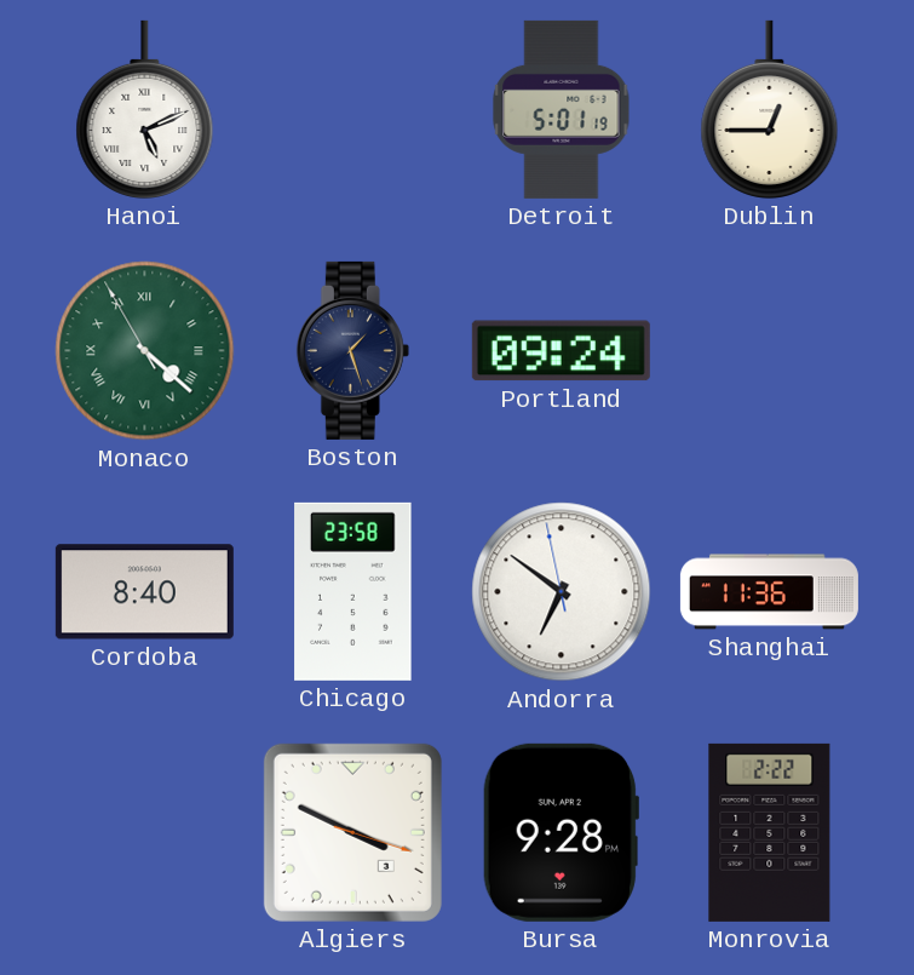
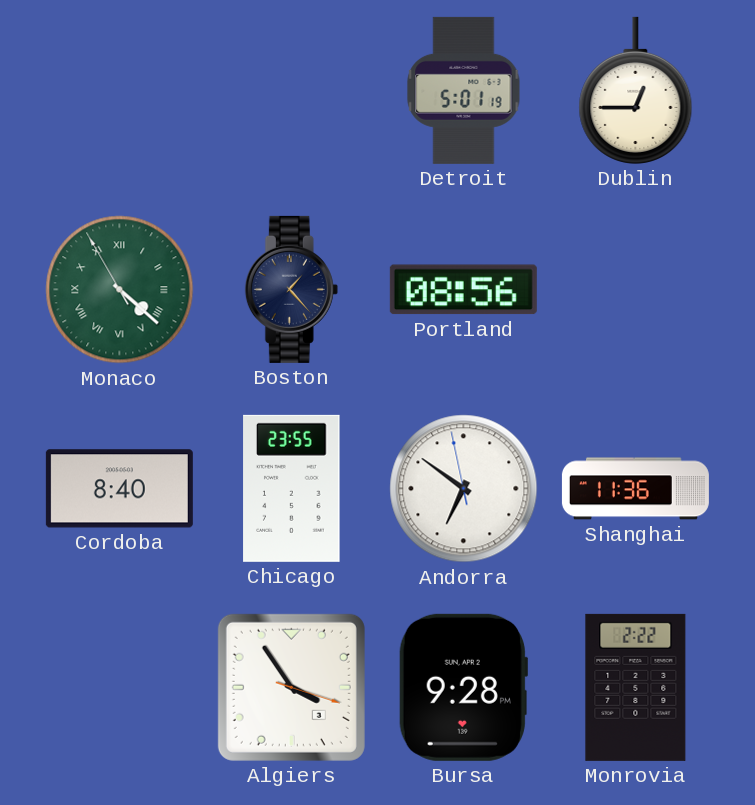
Hanoi: 5:11 -> none (145, 109)
Boston: 1:27 -> 1:23 (291, 289)
Portland: 09:24 -> 08:56 (463, 290)
Chicago: 23:58 -> 23:55 (292, 488)
Algiers: 3:49 -> 3:54 (291, 687)
